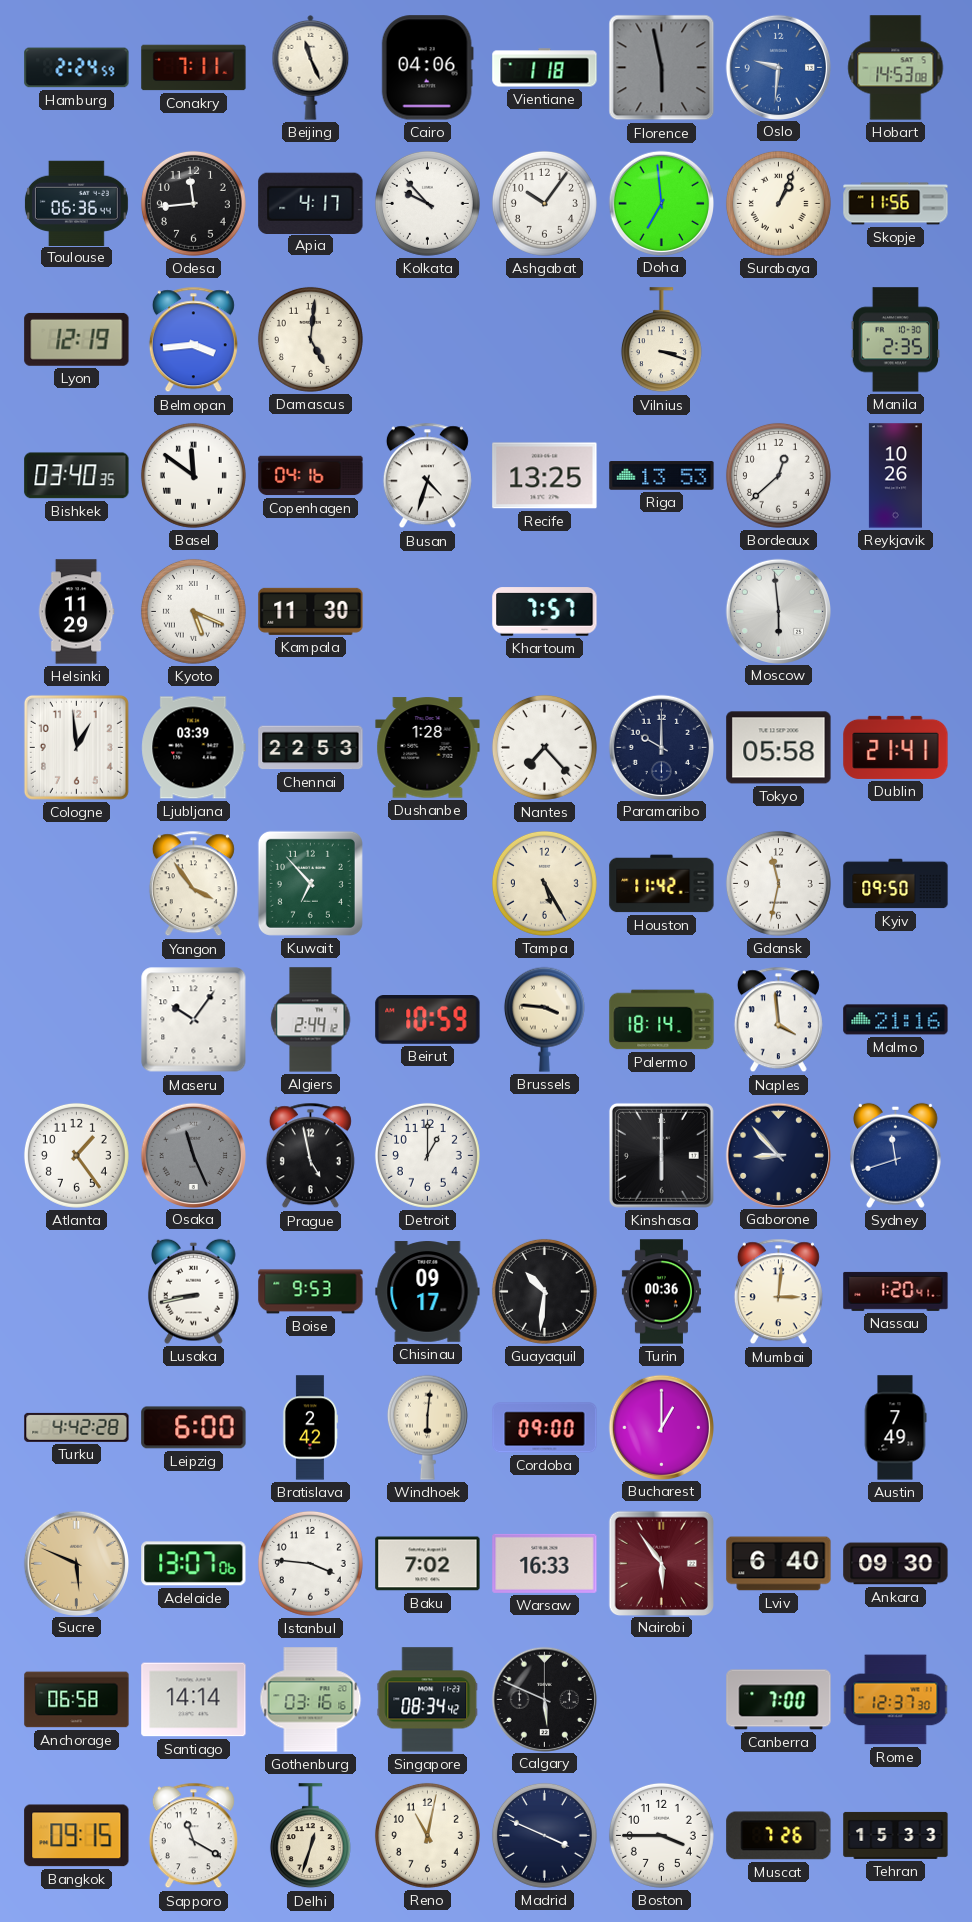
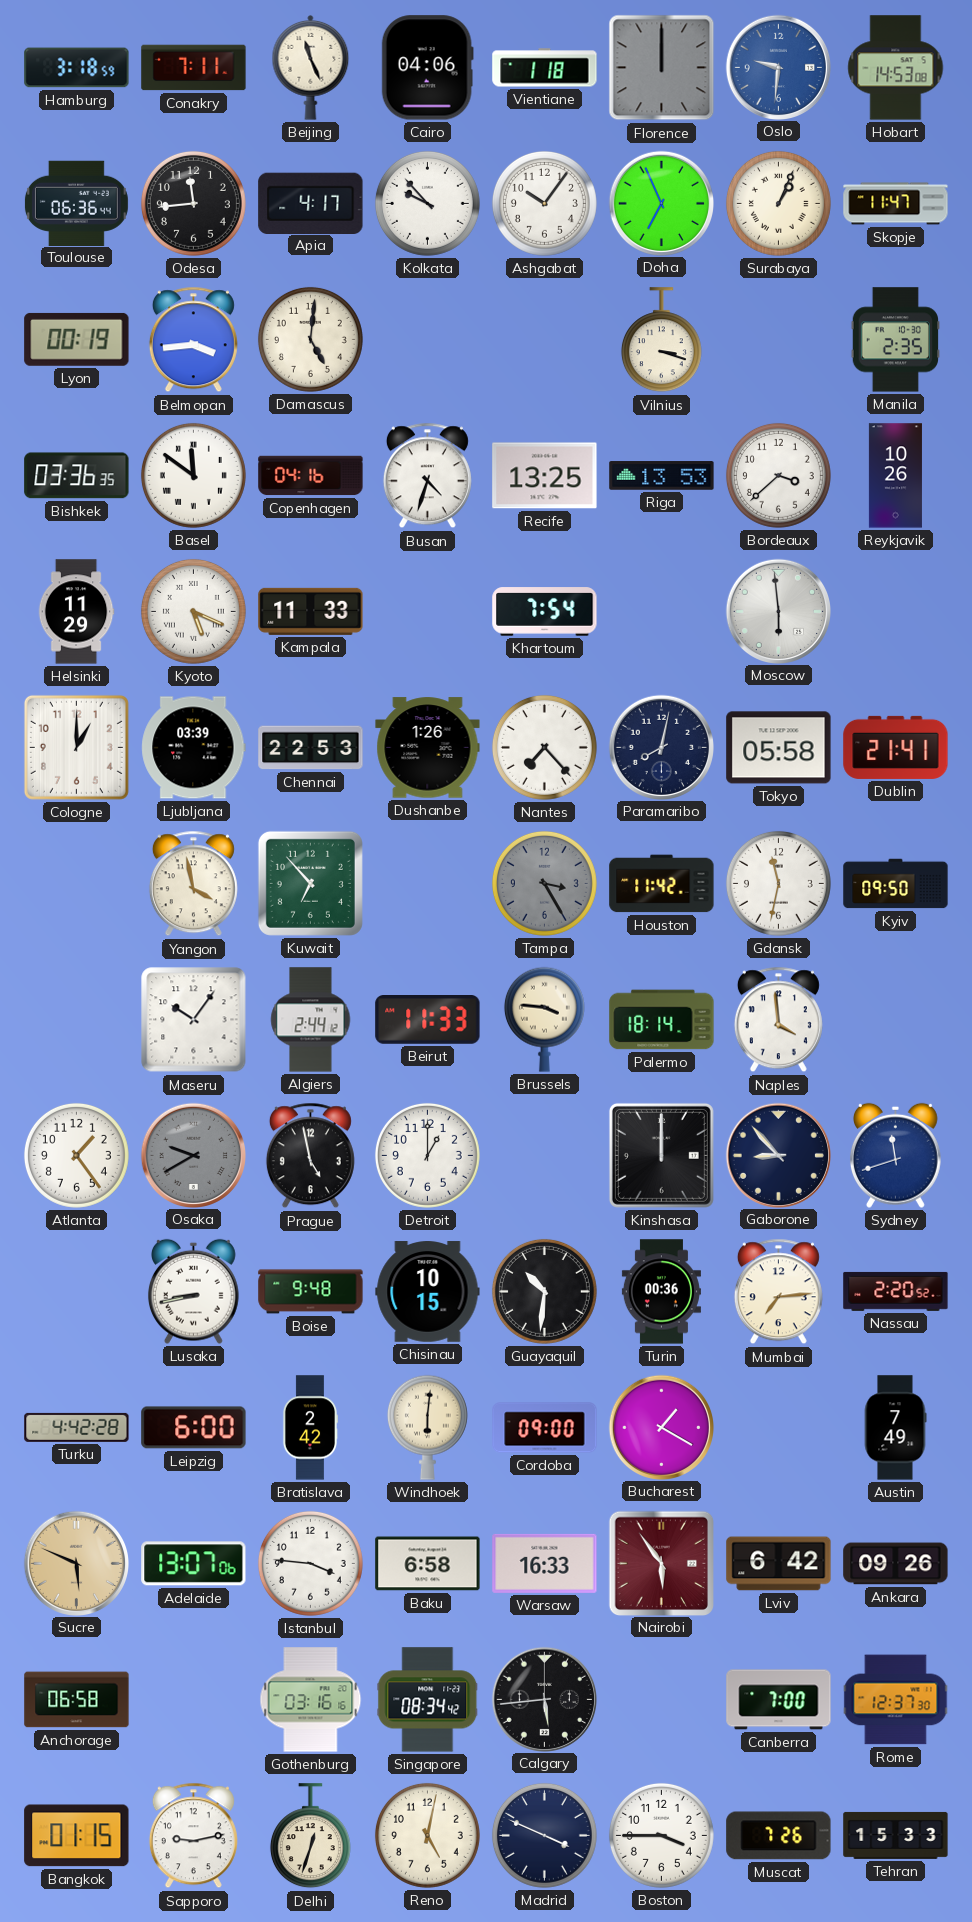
Hamburg: 2:24 -> 3:18 (77, 68)
Florence: 5:58 -> 12:00 (662, 68)
Doha: 6:59 -> 6:56 (661, 203)
Skopje: 11:56 -> 11:47 (896, 204)
Lyon: 12:19 -> 00:19 (77, 339)
Bishkek: 03:40 -> 03:36 (77, 476)
Bordeaux: 12:38 -> 3:38 (778, 475)
Kampala: 11:30 -> 11:33 (311, 611)
Khartoum: 7:57 -> 7:54 (545, 612)
Cologne: 12:59 -> 1:00 (76, 747)
Dushanbe: 1:28 -> 1:26 (428, 748)
Paramaribo: 10:00 -> 8:02 (661, 747)
Yangon: 3:54 -> 3:58 (193, 884)
Tampa: 5:25 -> 3:25 (544, 883)
Tampa dial: cream -> grey (544, 883)
Beirut: 10:59 -> 11:33 (428, 1020)
Malmo: 21:16 -> none (896, 1020)
Osaka: 11:26 -> 9:40 (193, 1155)
Kinshasa: 6:00 -> 12:00 (661, 1155)
Boise: 9:53 -> 9:48 (311, 1292)
Chisinau: 09:17 -> 10:15 (428, 1292)
Mumbai: 3:01 -> 7:14 (778, 1292)
Nassau: 1:20 -> 2:20 (896, 1291)
Bucharest: 1:00 -> 1:20 (661, 1427)
Baku: 7:02 -> 6:58 (428, 1564)
Lviv: 6:40 -> 6:42 (779, 1564)
Ankara: 09:30 -> 09:26 (896, 1564)
Santiago: 14:14 -> none (194, 1700)
Calgary: 5:49 -> 5:44 (544, 1699)
Bangkok: 09:15 -> 01:15 (77, 1836)
Sapporo: 11:20 -> 9:13 (193, 1836)
Reno: 11:02 -> 5:02 (427, 1835)
